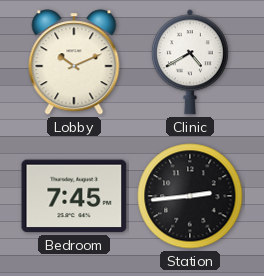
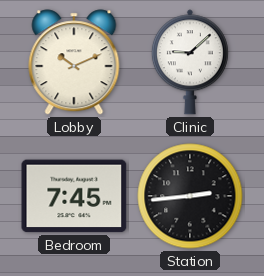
Clinic: 4:40 -> 9:08 (190, 62)
